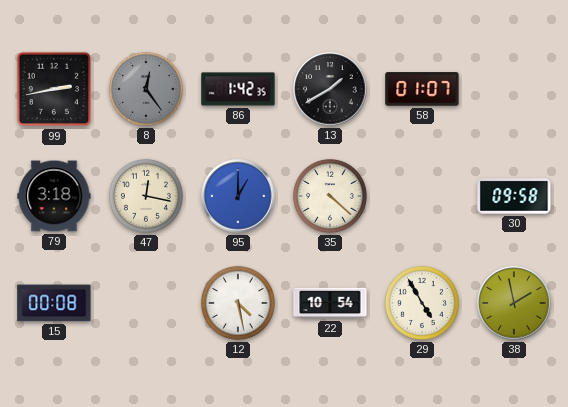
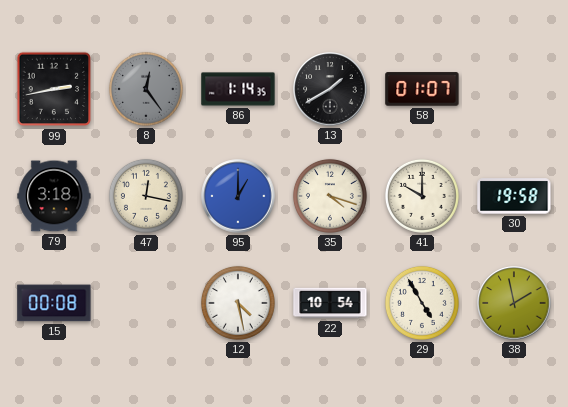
86: 1:42 -> 1:14 (238, 89)
35: 4:22 -> 4:18 (330, 196)
41: none -> 10:00 (422, 196)
30: 09:58 -> 19:58 (514, 196)
